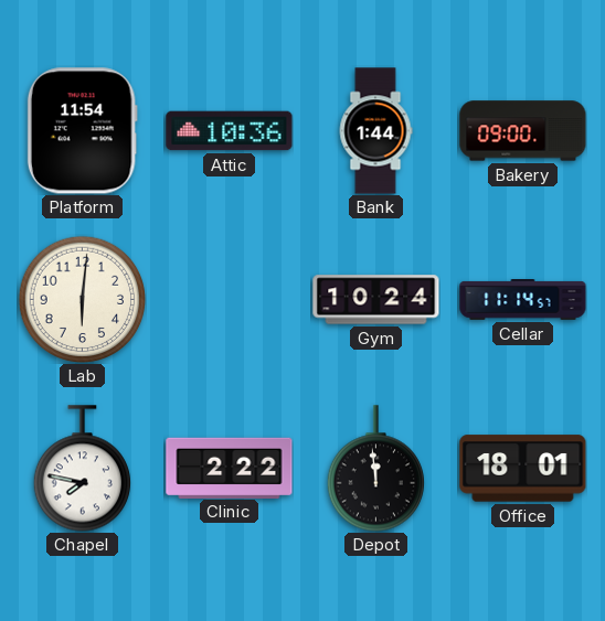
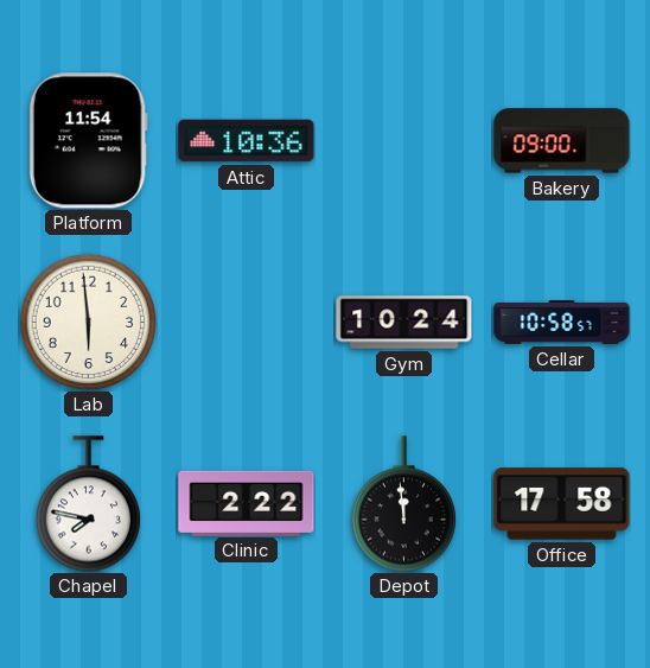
Bank: 1:44 -> none (375, 131)
Lab: 6:01 -> 5:59 (88, 322)
Cellar: 11:14 -> 10:58 (562, 323)
Office: 18:01 -> 17:58 (562, 504)
